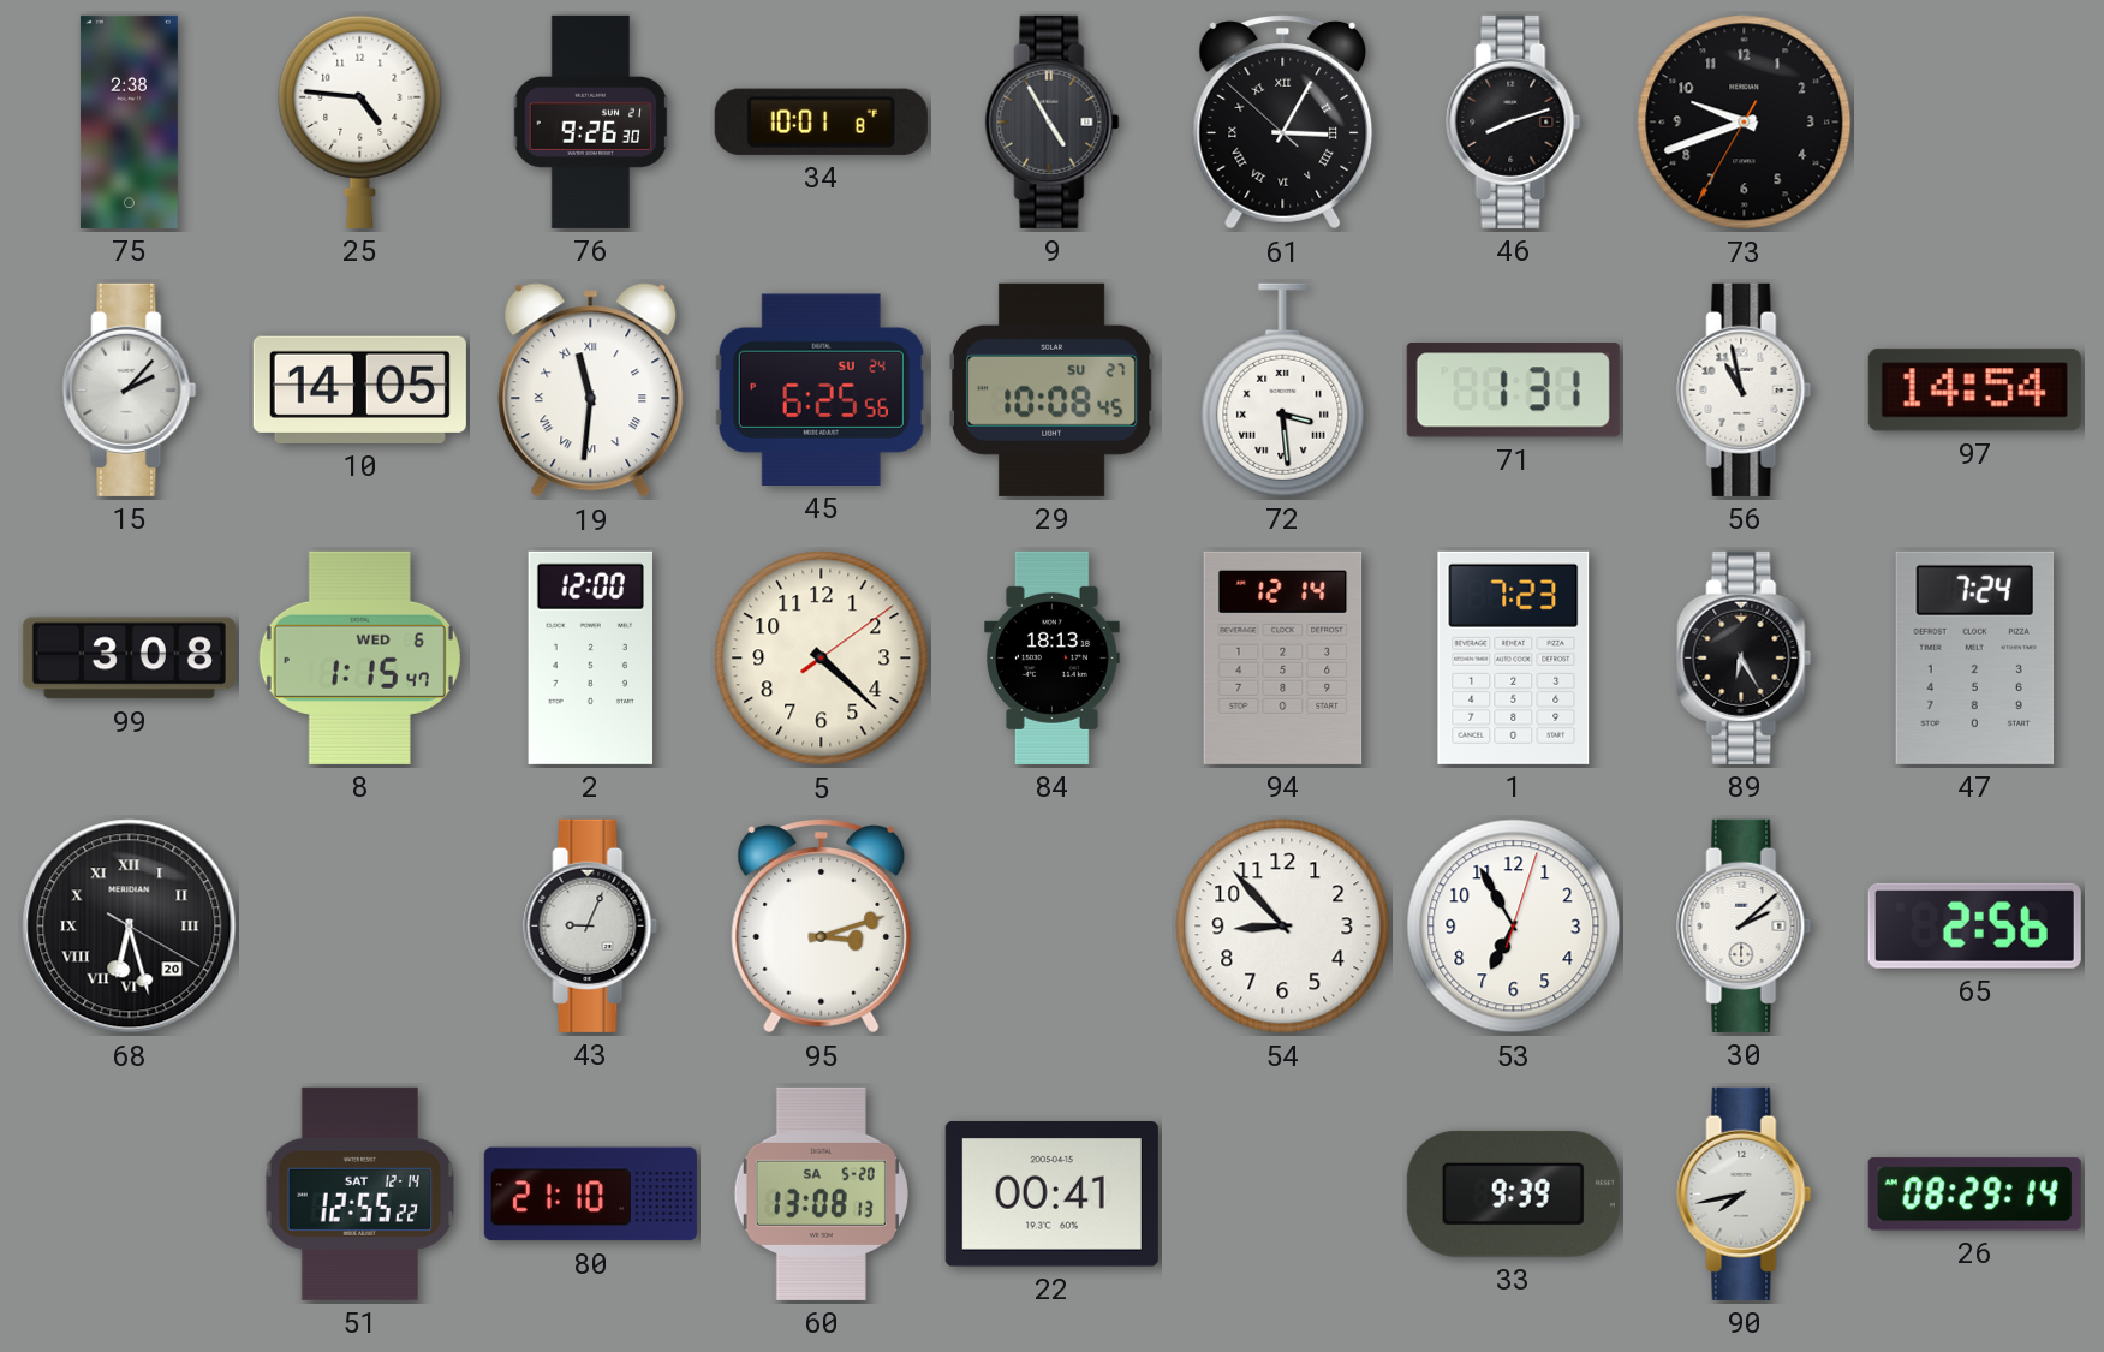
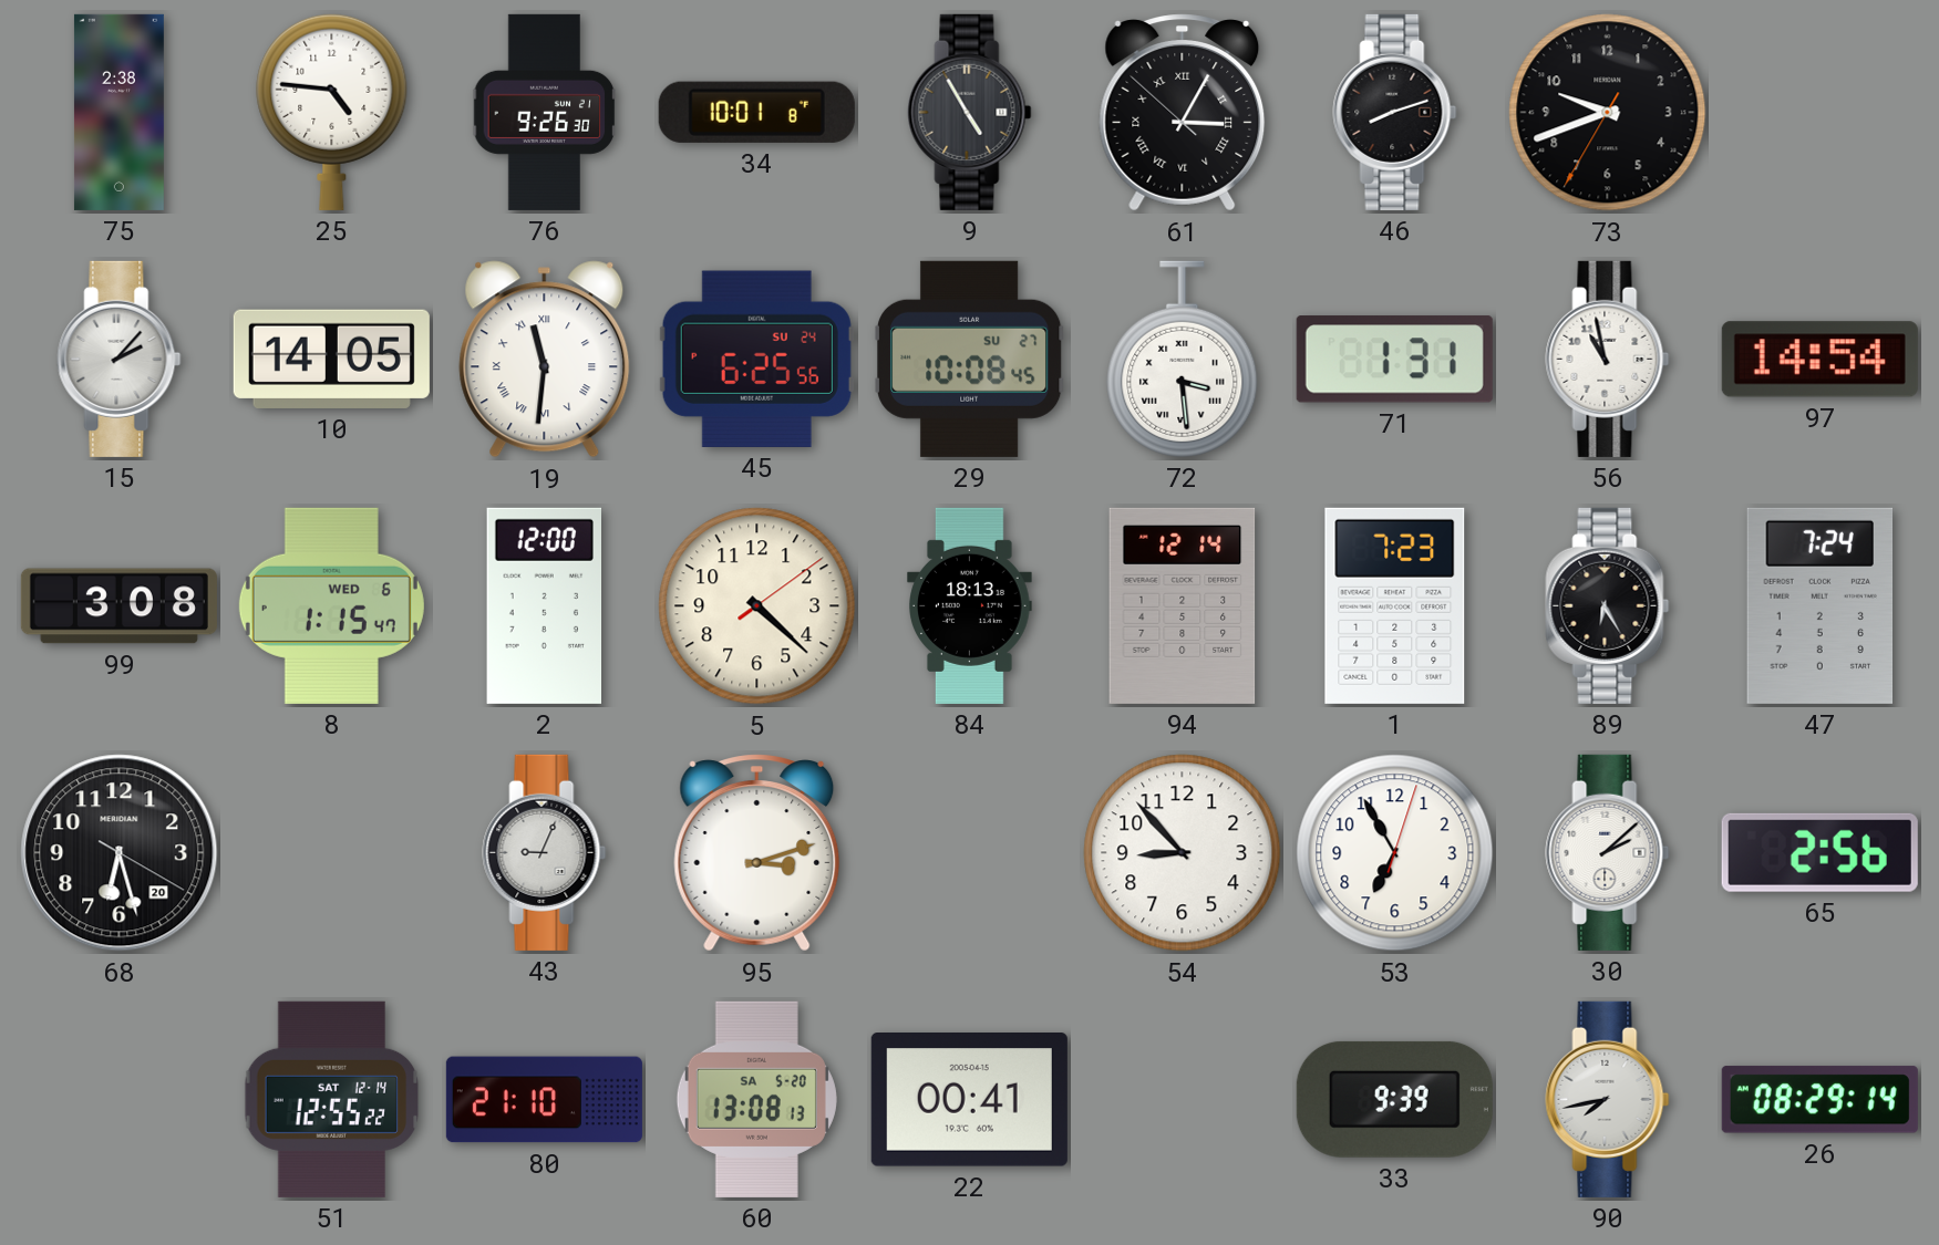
68 numerals: Roman -> Arabic (120, 853)
